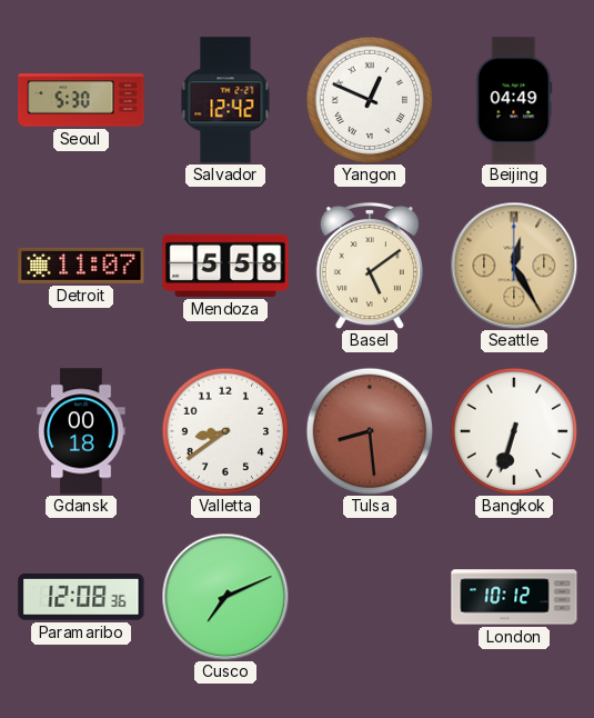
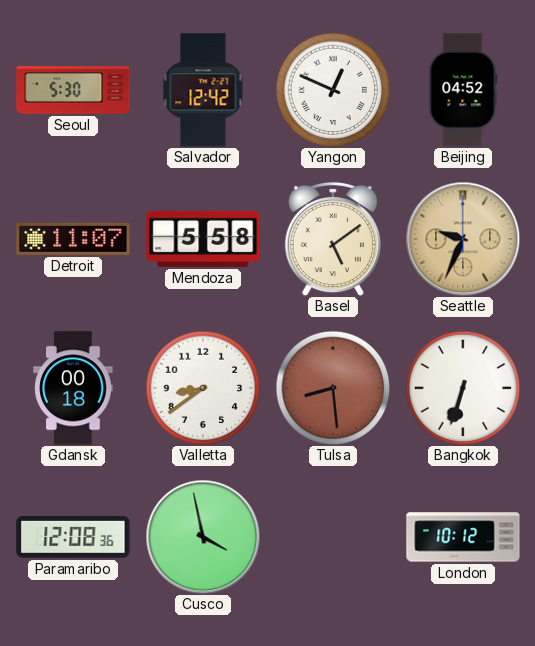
Beijing: 04:49 -> 04:52 (463, 90)
Seattle: 12:25 -> 9:34 (463, 239)
Cusco: 7:11 -> 3:58 (203, 537)
